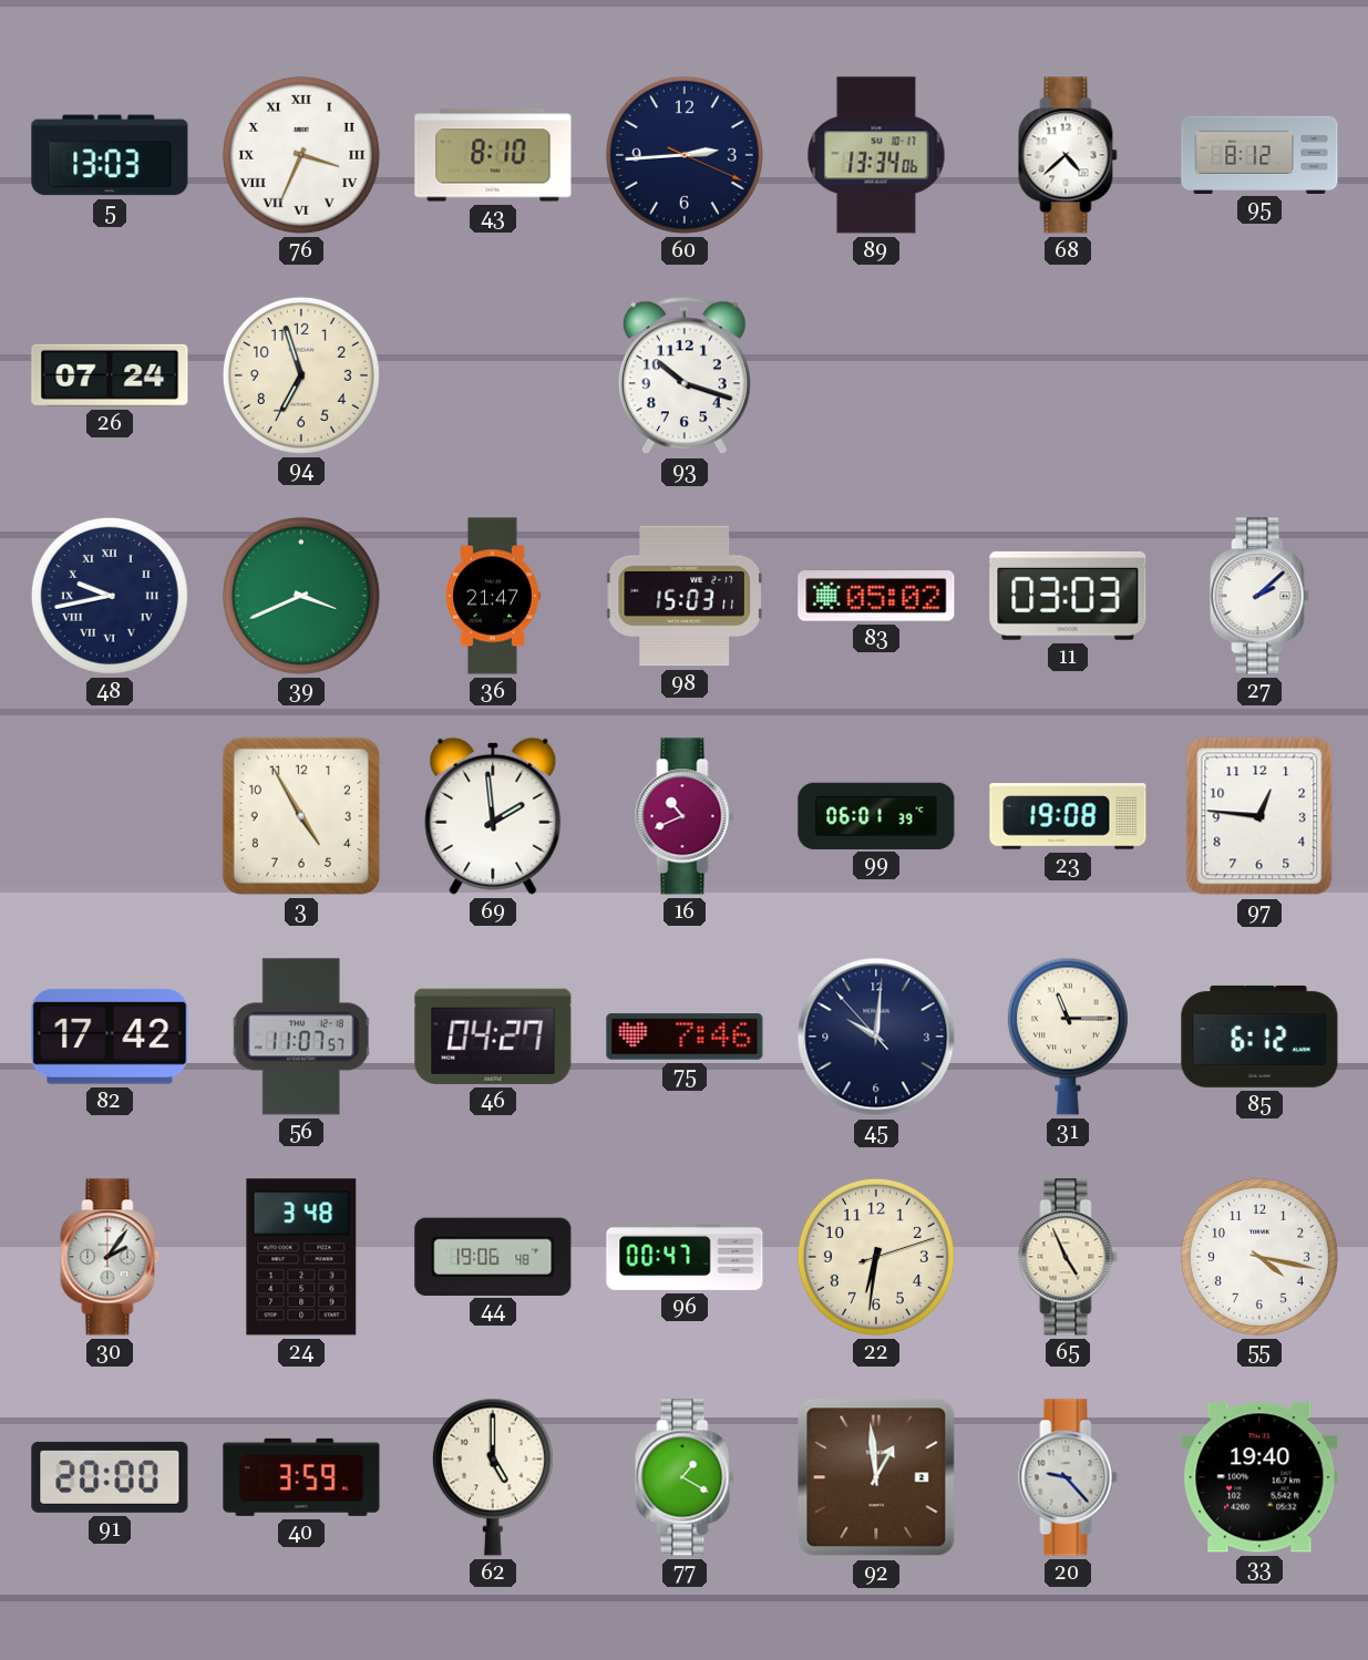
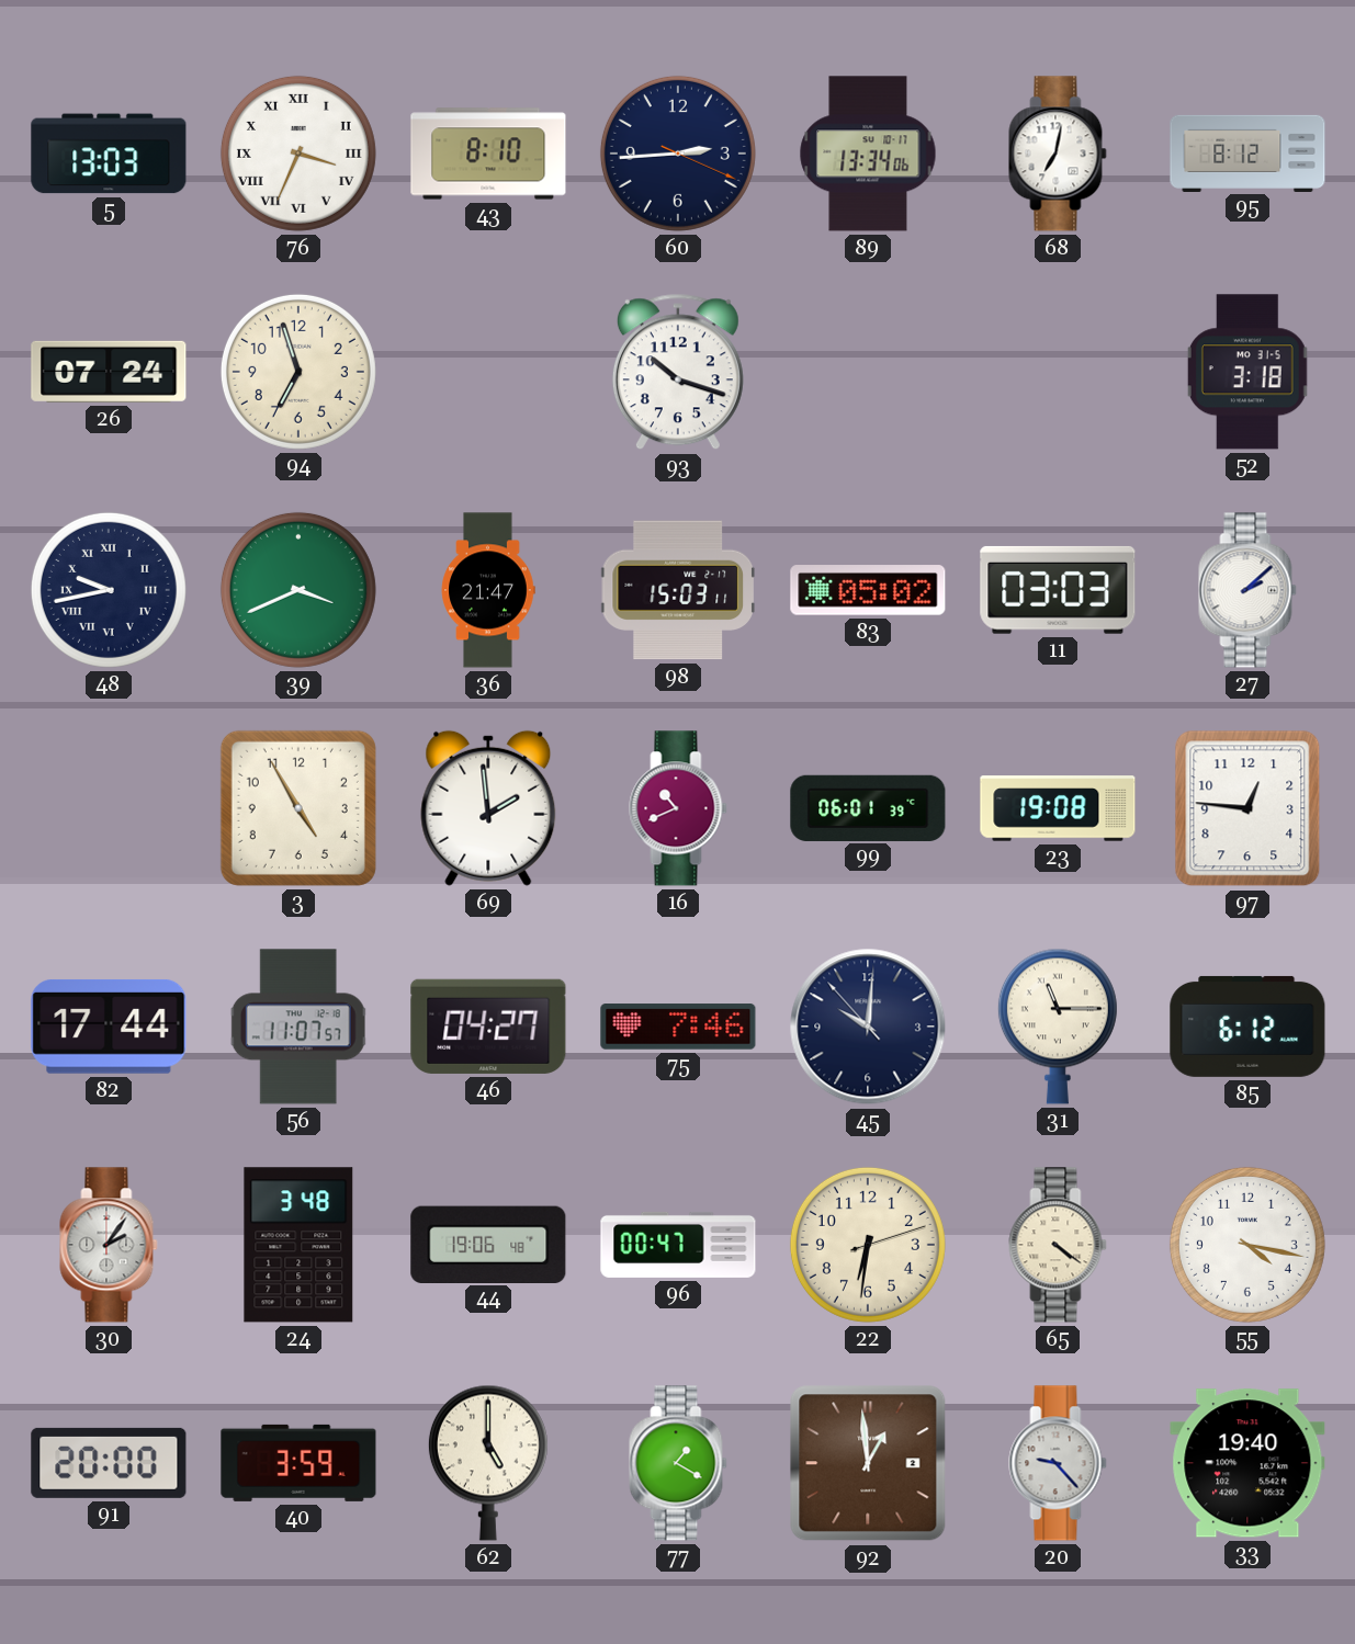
68: 4:38 -> 7:02 (1058, 154)
52: none -> 3:18 (1247, 372)
82: 17:42 -> 17:44 (109, 1027)
65: 4:56 -> 4:21 (1058, 1245)
